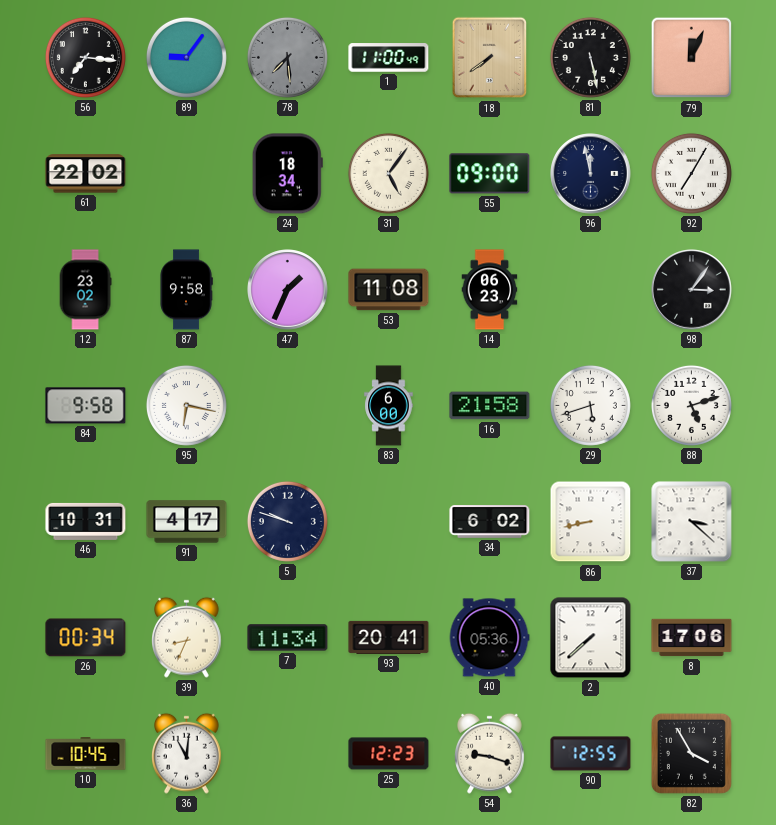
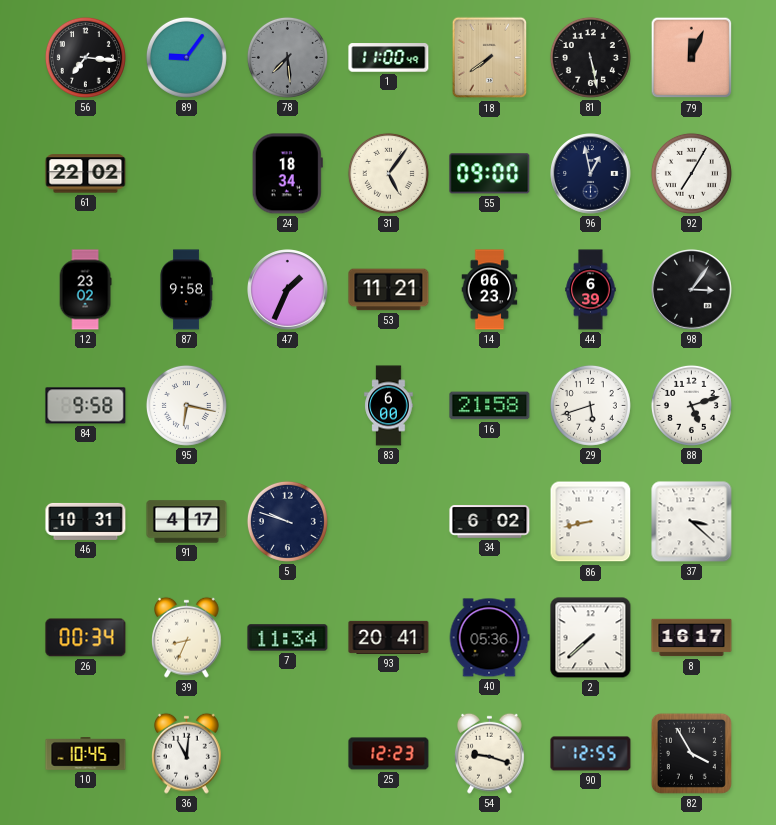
96: 11:58 -> 12:58 (591, 174)
53: 11:08 -> 11:21 (389, 290)
44: none -> 6:39 (591, 290)
8: 17:06 -> 16:17 (692, 638)
